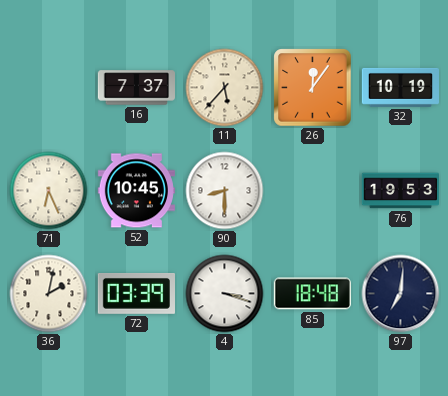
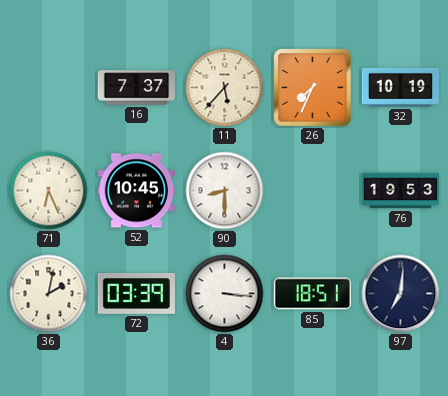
26: 12:06 -> 7:34 (313, 88)
4: 3:18 -> 3:16 (225, 294)
85: 18:48 -> 18:51 (312, 294)
